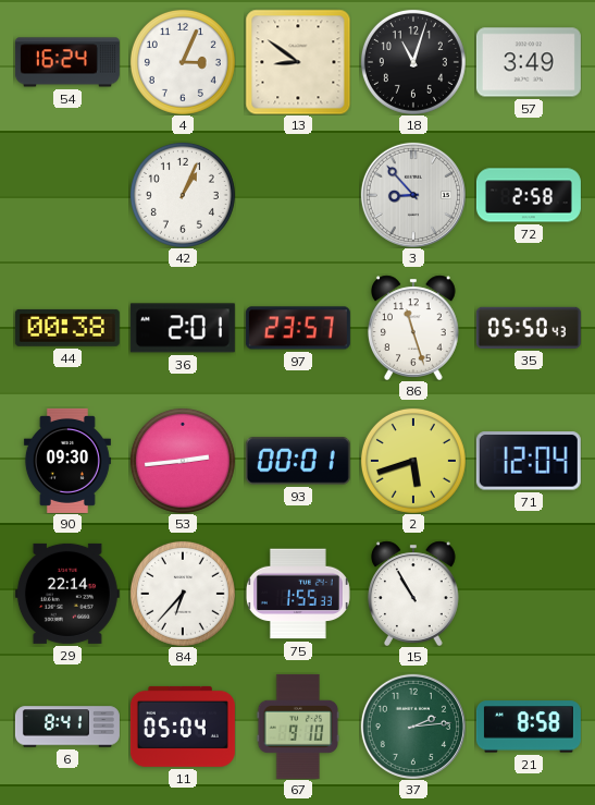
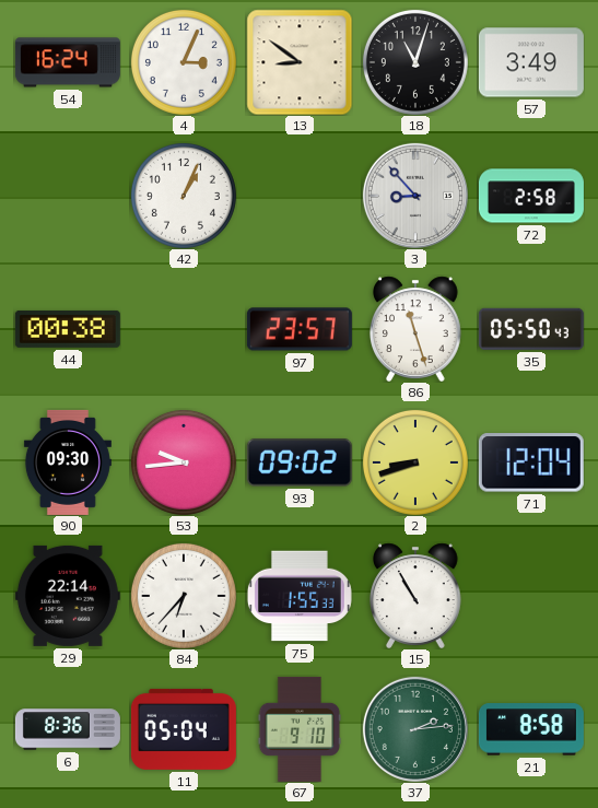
36: 2:01 -> none (183, 328)
53: 2:44 -> 9:44 (184, 462)
93: 00:01 -> 09:02 (300, 462)
2: 5:42 -> 8:42 (415, 462)
6: 8:41 -> 8:36 (68, 729)
